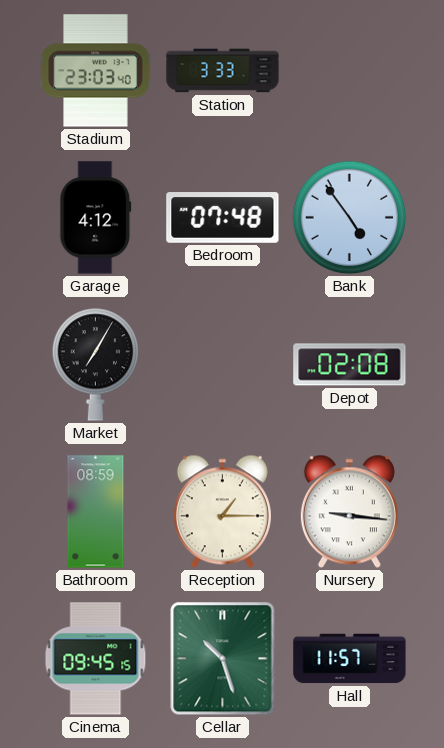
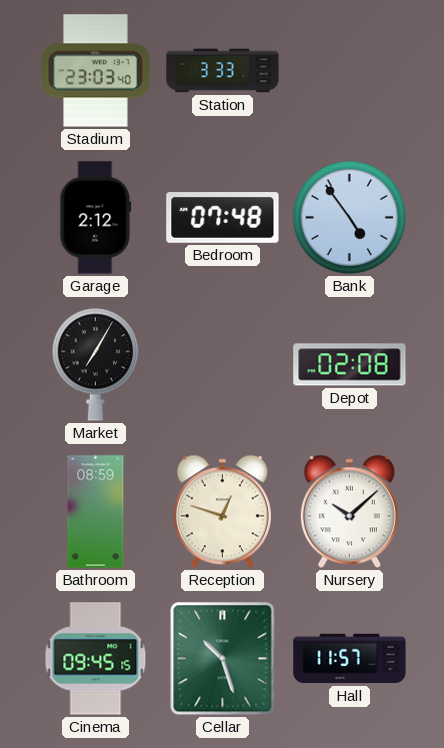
Garage: 4:12 -> 2:12 (96, 218)
Reception: 1:15 -> 12:48 (222, 512)
Nursery: 9:16 -> 10:08 (349, 512)
